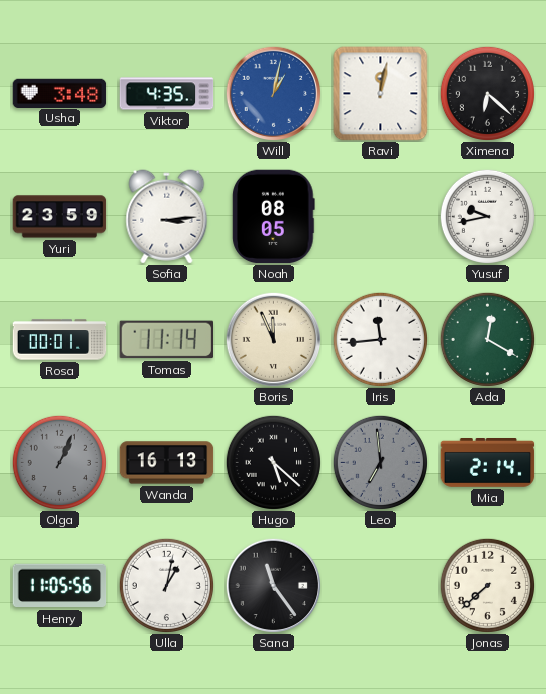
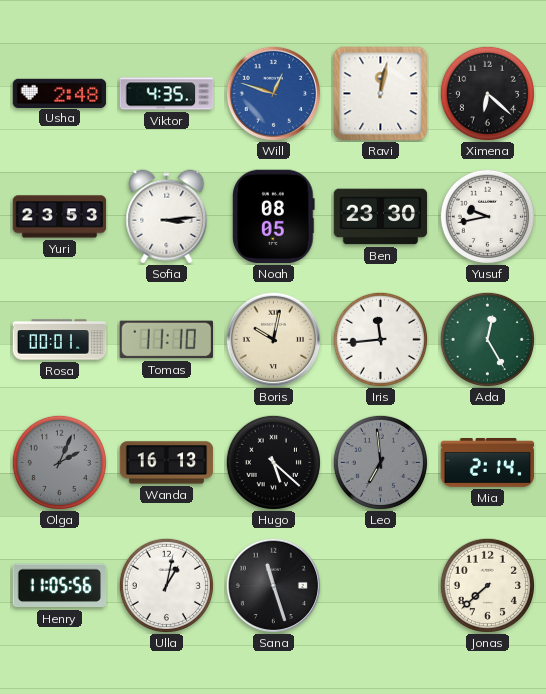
Usha: 3:48 -> 2:48 (60, 93)
Will: 1:02 -> 12:48 (273, 93)
Yuri: 23:59 -> 23:53 (60, 217)
Ben: none -> 23:30 (381, 217)
Tomas: 11:14 -> 11:10 (166, 340)
Boris: 11:56 -> 10:02 (273, 339)
Ada: 12:20 -> 12:25 (487, 339)
Olga: 1:04 -> 2:04 (59, 462)
Sana: 11:24 -> 11:27 (273, 585)
